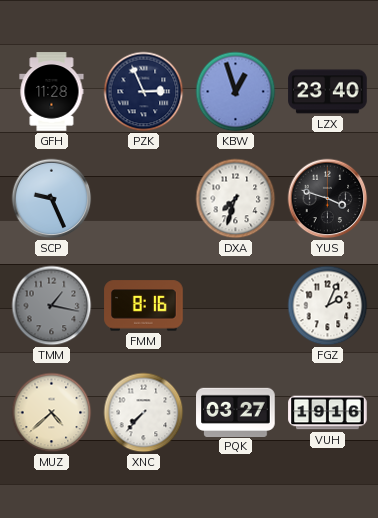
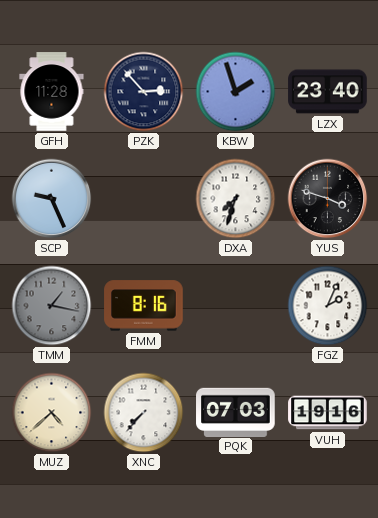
PZK: 2:56 -> 2:53 (144, 92)
KBW: 12:57 -> 1:57 (236, 92)
PQK: 03:27 -> 07:03 (236, 412)
